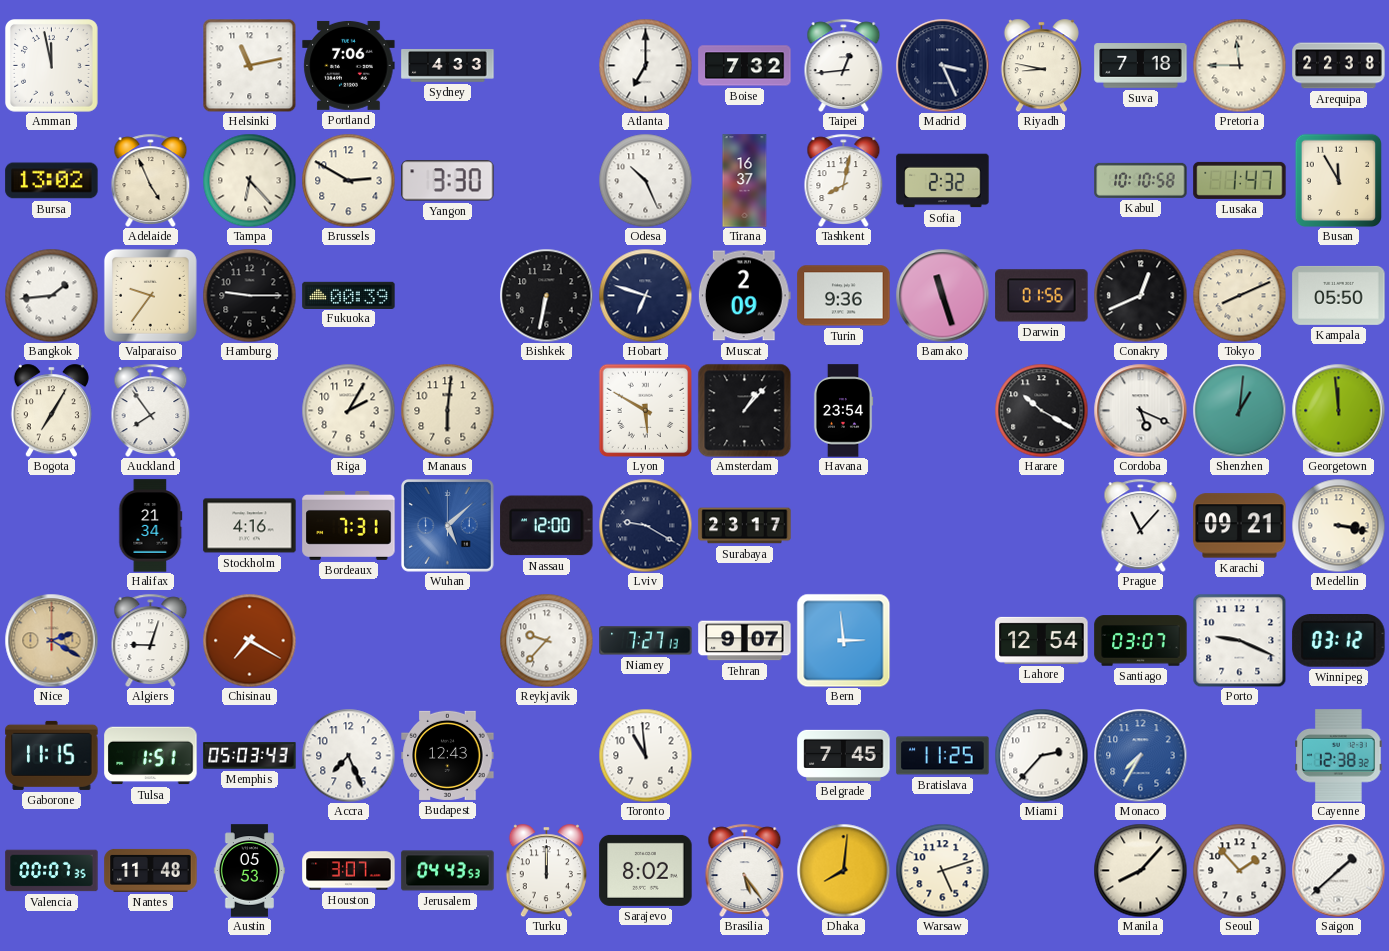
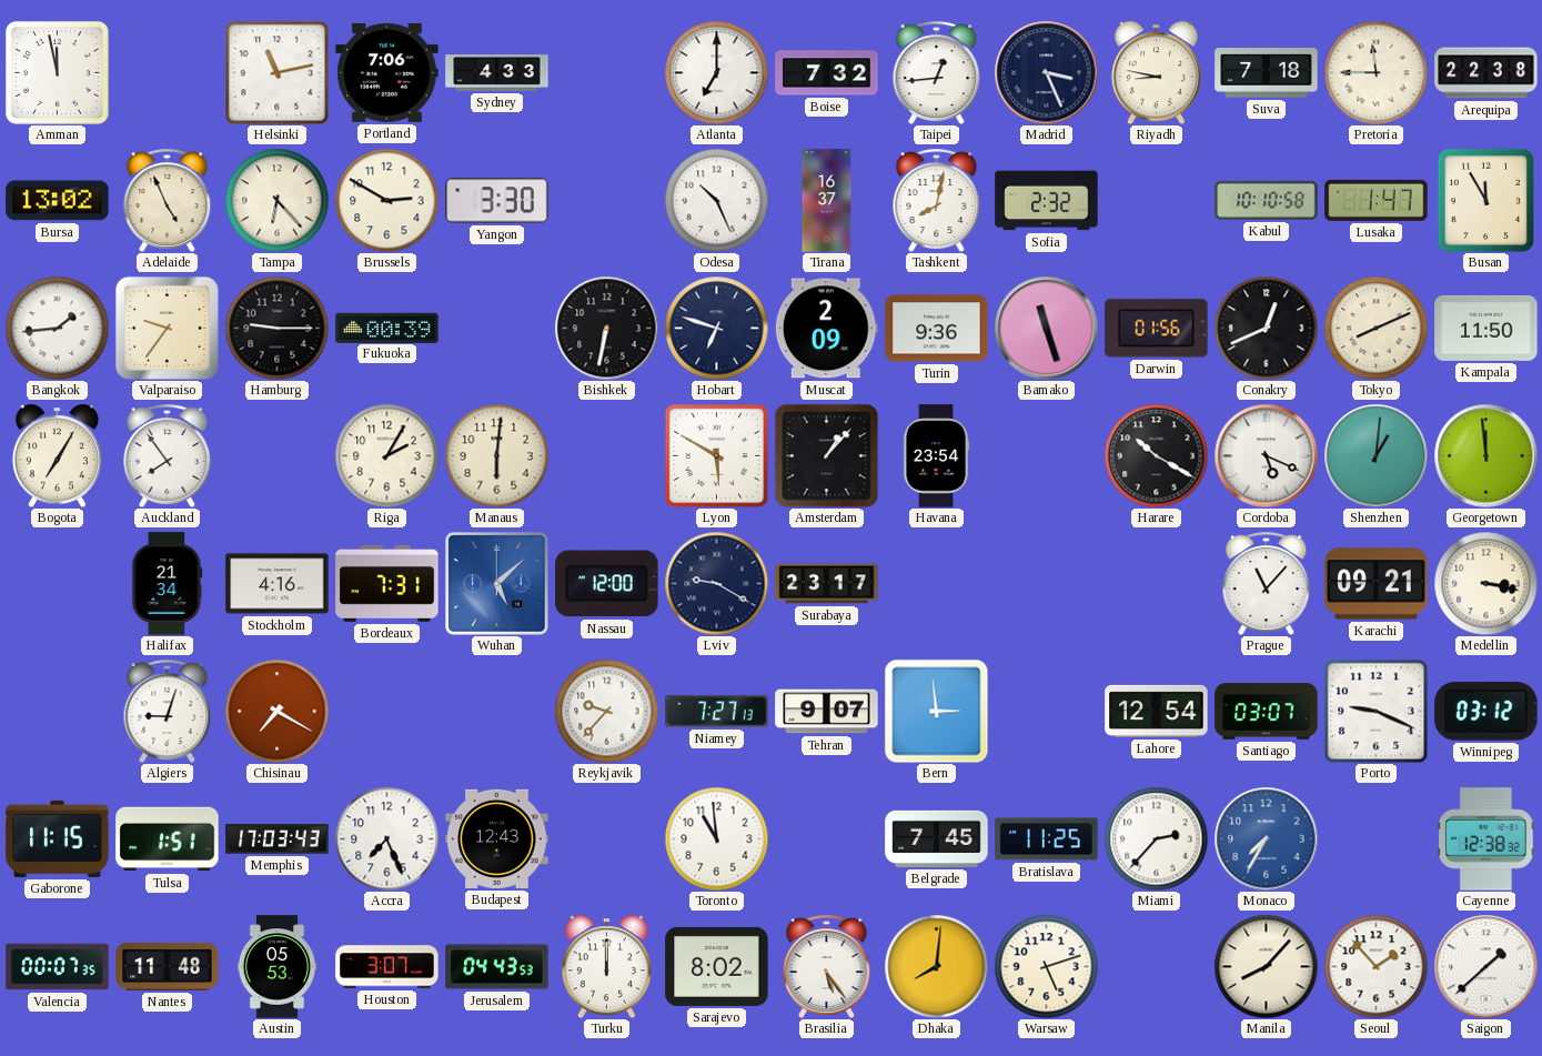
Kampala: 05:50 -> 11:50 (1486, 328)
Nice: 2:20 -> none (51, 640)
Memphis: 05:03 -> 17:03 (278, 839)
